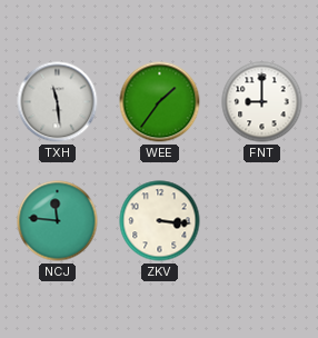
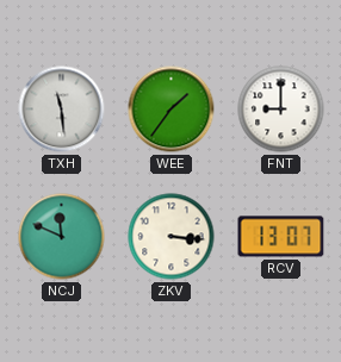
NCJ: 11:46 -> 11:49 (62, 237)
RCV: none -> 13:07 (281, 237)
